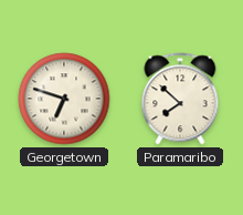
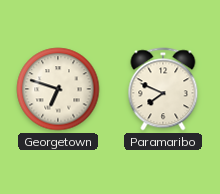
Paramaribo: 7:52 -> 7:49 (163, 89)
